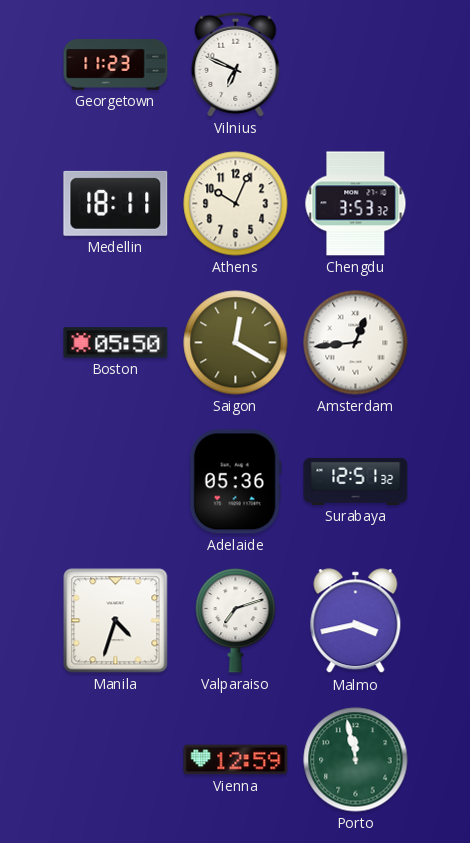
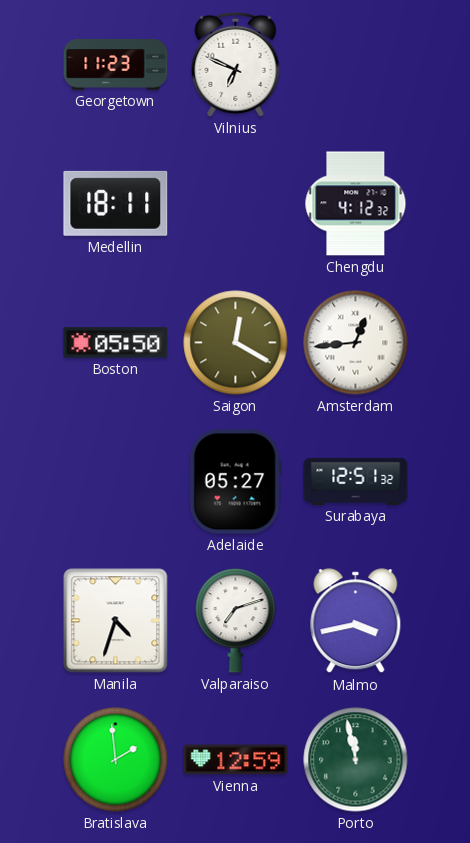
Athens: 10:04 -> none (236, 204)
Chengdu: 3:53 -> 4:12 (356, 204)
Adelaide: 05:36 -> 05:27 (235, 482)
Bratislava: none -> 1:59 (116, 760)
